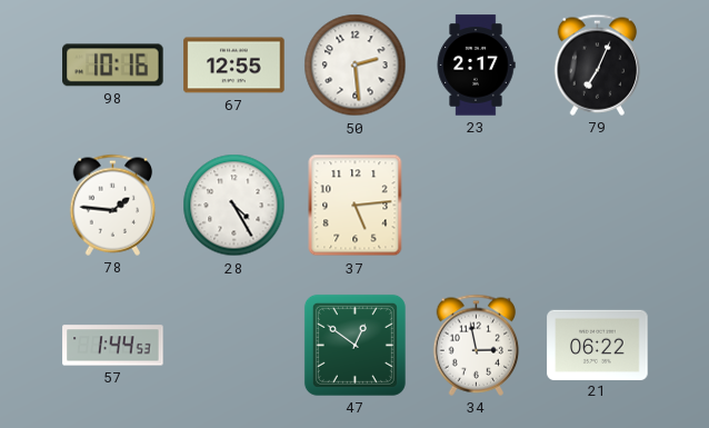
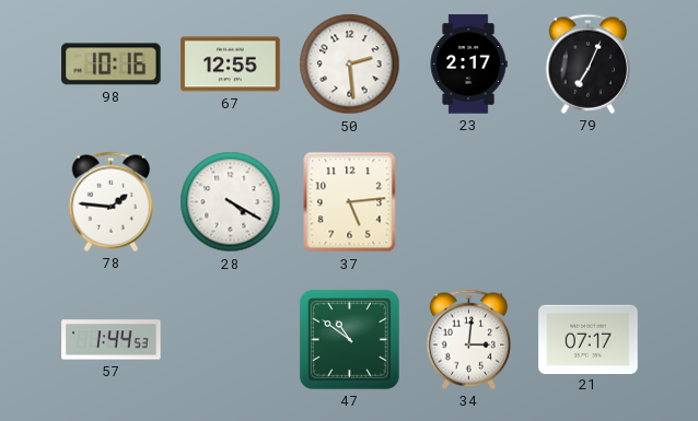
28: 4:25 -> 4:20 (231, 202)
47: 12:51 -> 10:51 (349, 339)
34: 2:58 -> 3:01 (469, 339)
21: 06:22 -> 07:17 (589, 339)
